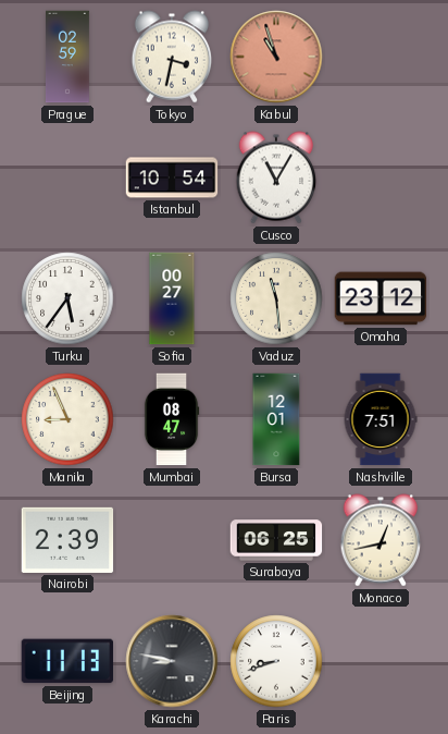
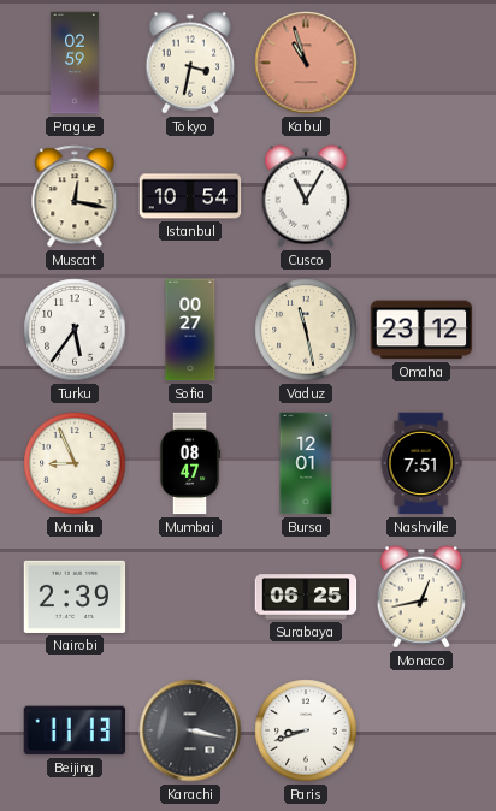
Muscat: none -> 12:17 (75, 196)
Vaduz: 11:29 -> 11:28 (306, 330)
Karachi: 8:47 -> 3:17 (190, 730)
